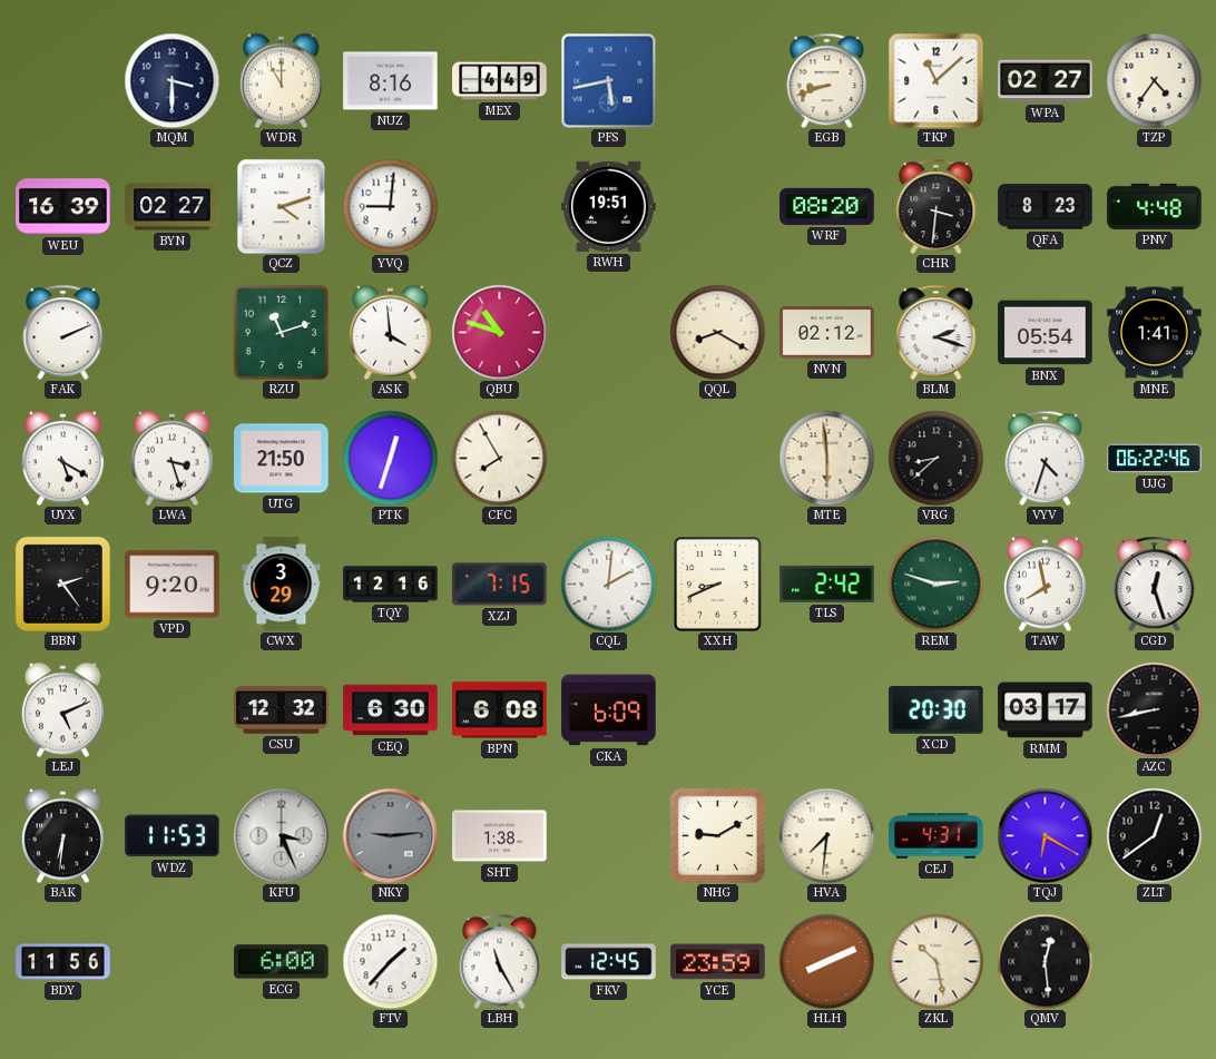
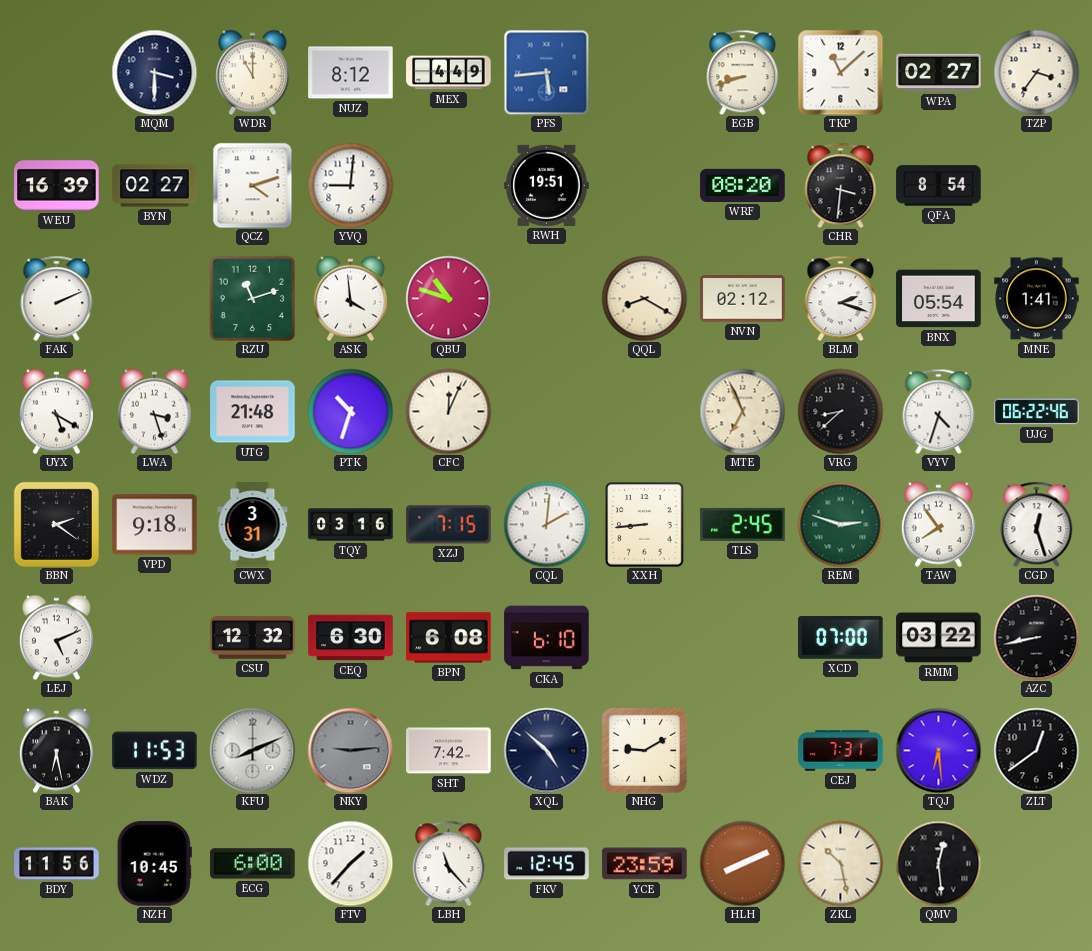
NUZ: 8:16 -> 8:12 (351, 73)
PFS: 5:43 -> 5:44 (546, 72)
TZP: 4:36 -> 3:36 (1036, 72)
QFA: 8:23 -> 8:54 (939, 186)
PNV: 4:48 -> none (1155, 206)
UTG: 21:50 -> 21:48 (253, 412)
PTK: 12:33 -> 10:33 (350, 411)
CFC: 7:55 -> 12:04 (448, 411)
MTE: 5:59 -> 6:56 (742, 411)
BBN: 2:24 -> 2:21 (56, 524)
VPD: 9:20 -> 9:18 (155, 525)
CWX: 3:29 -> 3:31 (253, 525)
TQY: 12:16 -> 03:16 (351, 525)
XXH: 8:41 -> 8:44 (645, 525)
TLS: 2:42 -> 2:45 (743, 524)
TAW: 7:58 -> 7:54 (938, 524)
CKA: 6:09 -> 6:10 (547, 638)
XCD: 20:30 -> 07:00 (841, 637)
RMM: 03:17 -> 03:22 (939, 638)
BAK: 6:31 -> 6:28 (56, 750)
KFU: 3:26 -> 8:11 (252, 750)
SHT: 1:38 -> 7:42 (449, 751)
XQL: none -> 4:52 (546, 750)
HVA: 7:31 -> none (826, 835)
CEJ: 4:31 -> 7:31 (841, 751)
TQJ: 6:20 -> 6:29 (938, 750)
NZH: none -> 10:45 (154, 864)
LBH: 11:25 -> 11:23 (449, 863)
